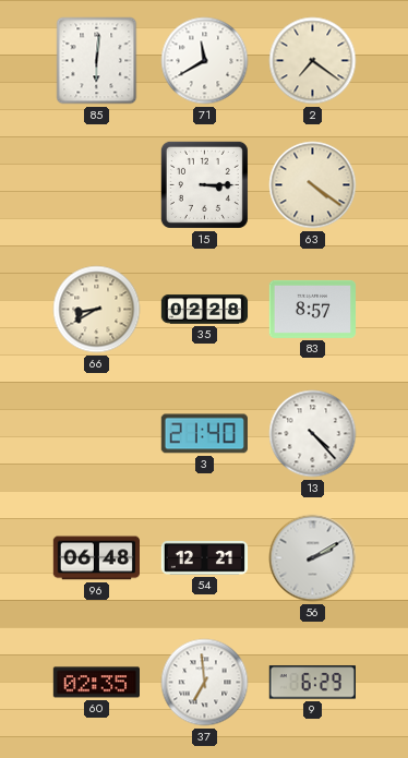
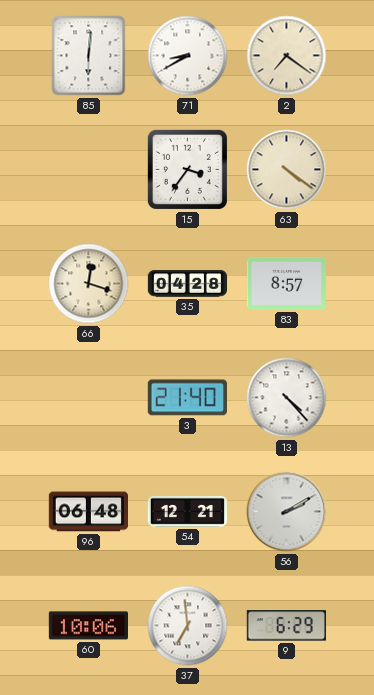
71: 11:40 -> 8:40 (188, 56)
15: 3:15 -> 3:36 (187, 169)
66: 8:40 -> 12:18 (89, 284)
35: 02:28 -> 04:28 (188, 284)
60: 02:35 -> 10:06 (88, 626)
